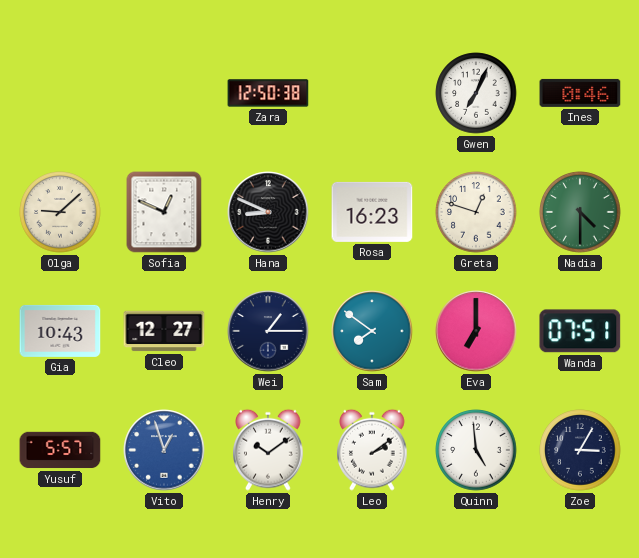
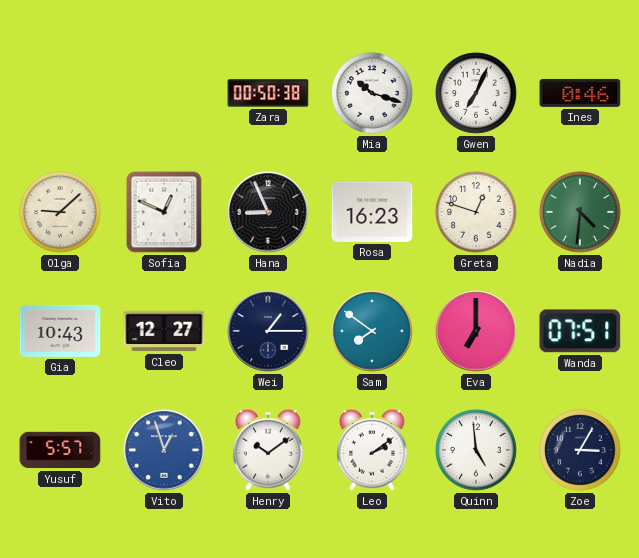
Zara: 12:50 -> 00:50 (268, 93)
Mia: none -> 10:18 (372, 93)
Hana: 8:49 -> 8:56 (268, 212)
Nadia: 4:30 -> 4:31 (580, 212)
